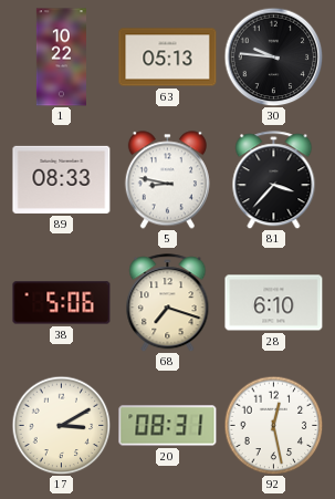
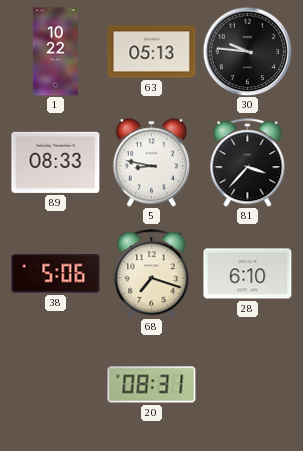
17: 3:10 -> none (61, 425)
92: 12:28 -> none (273, 425)
